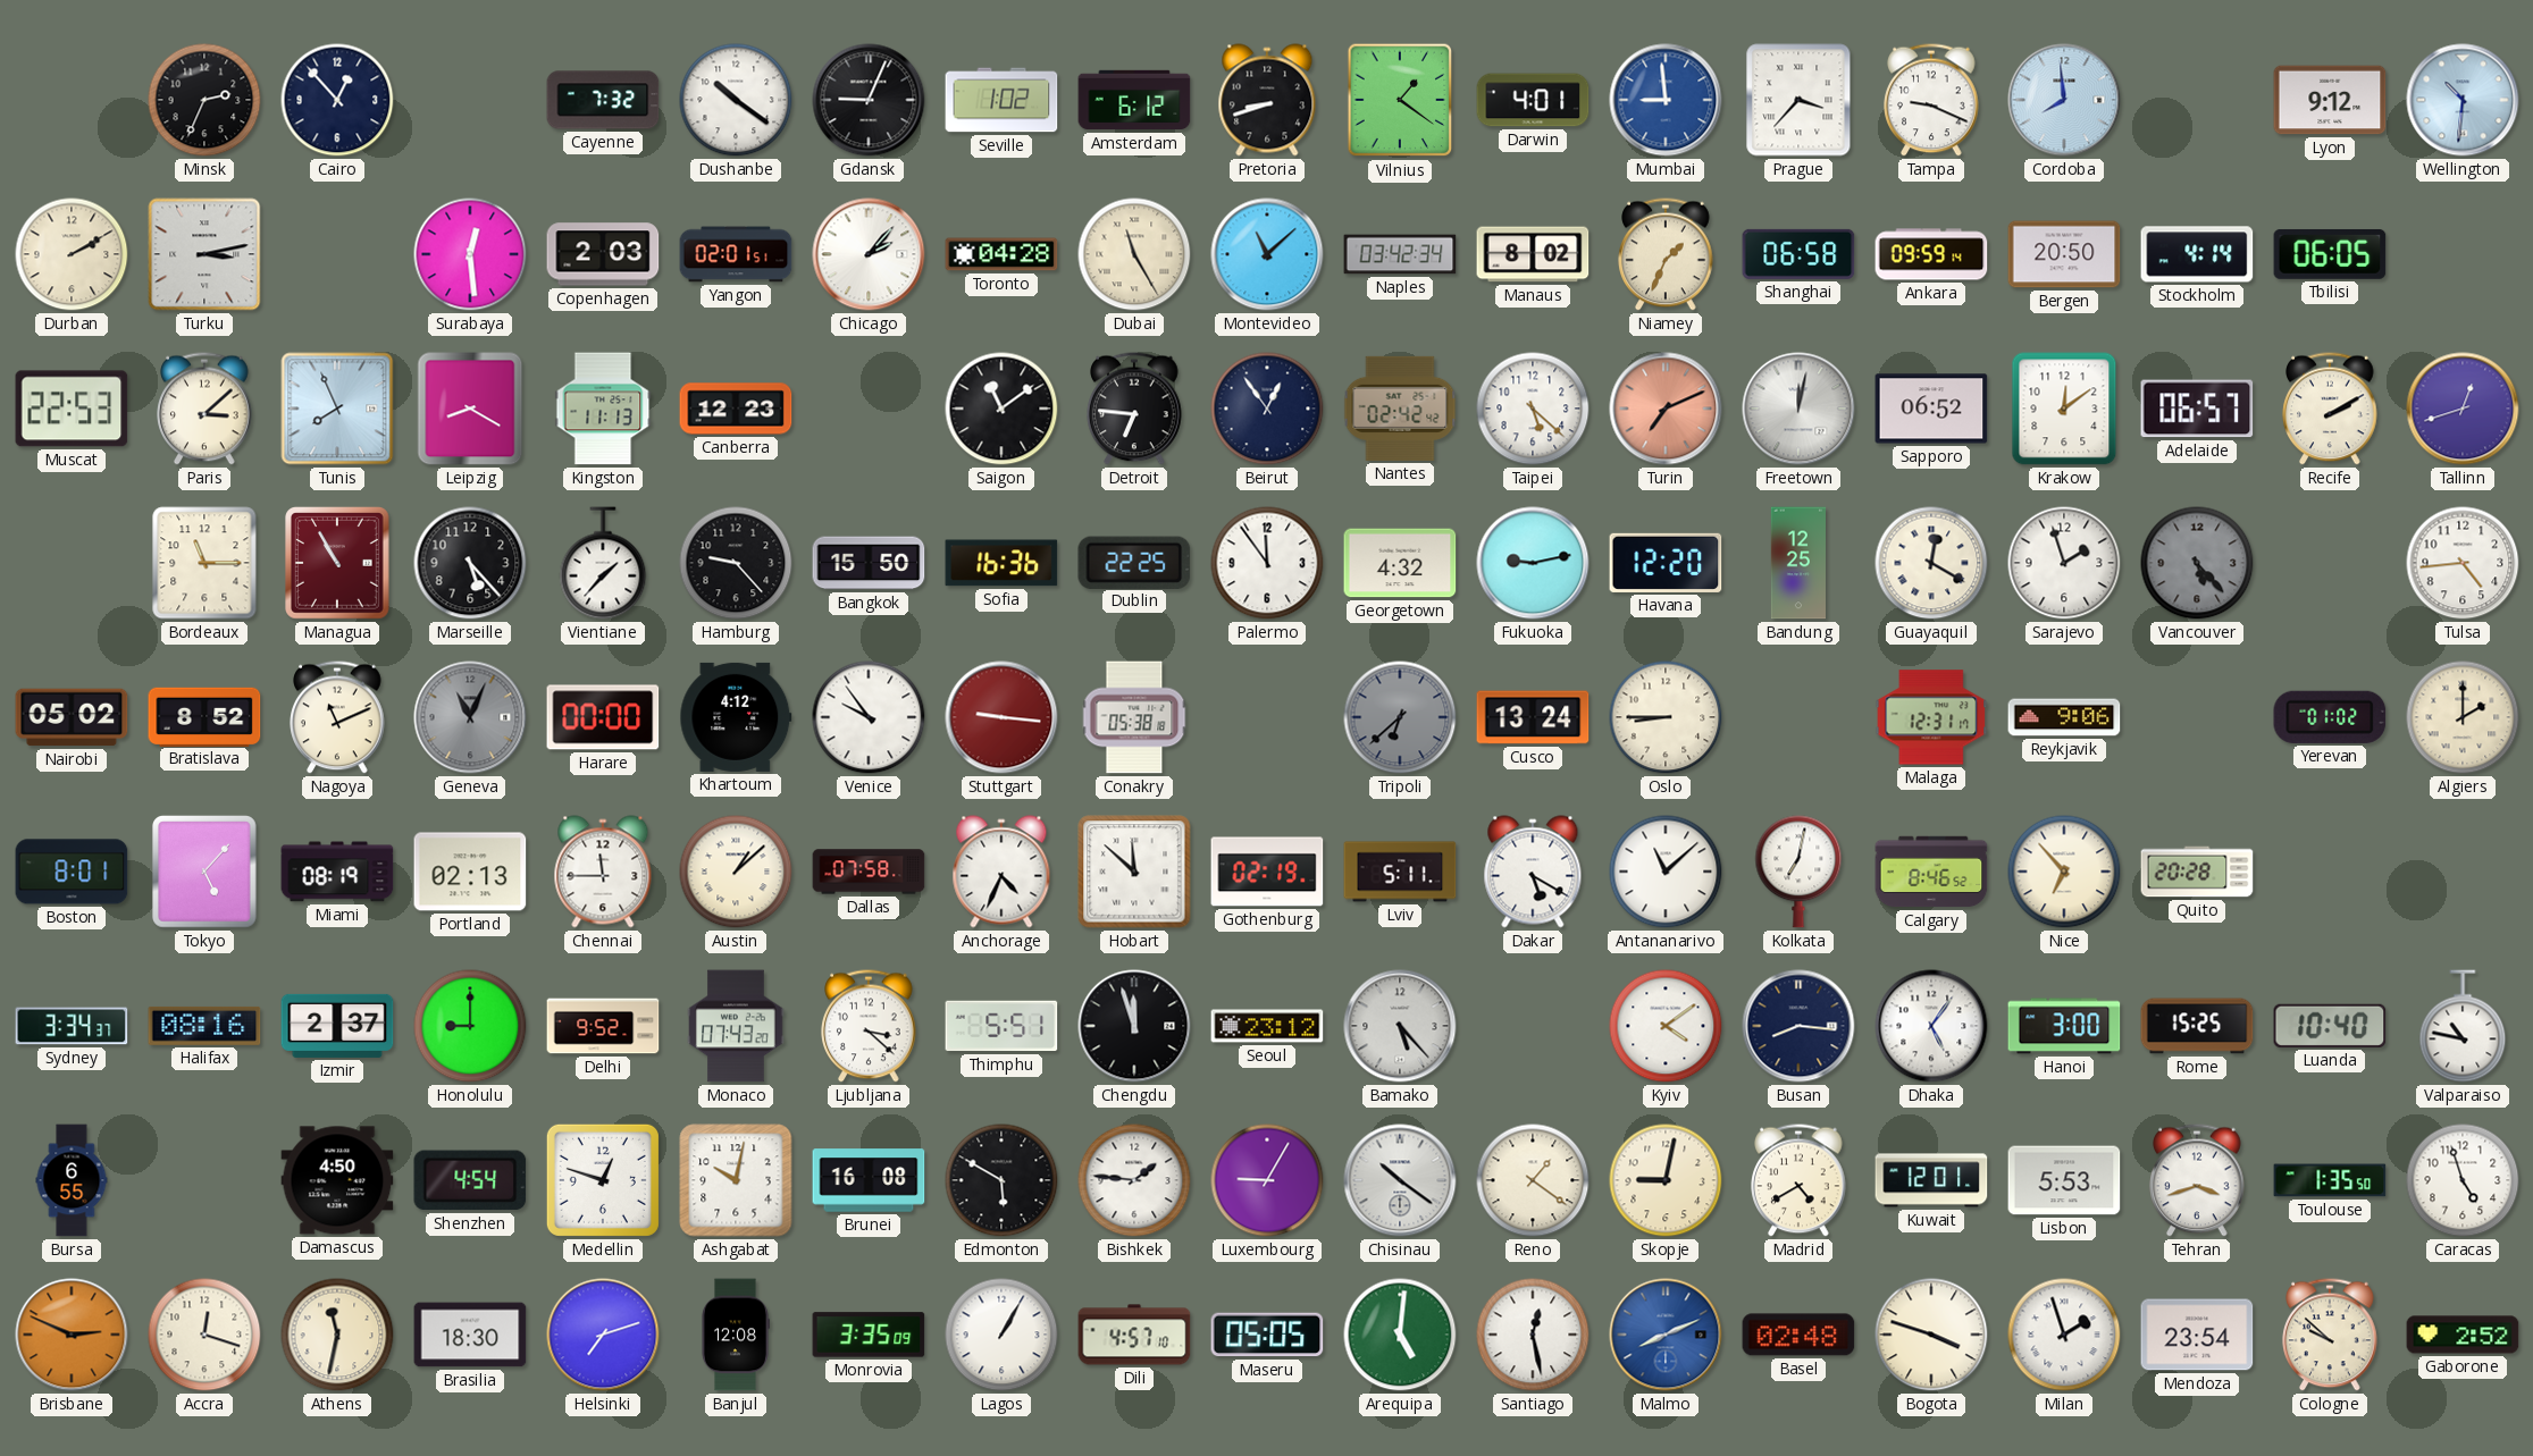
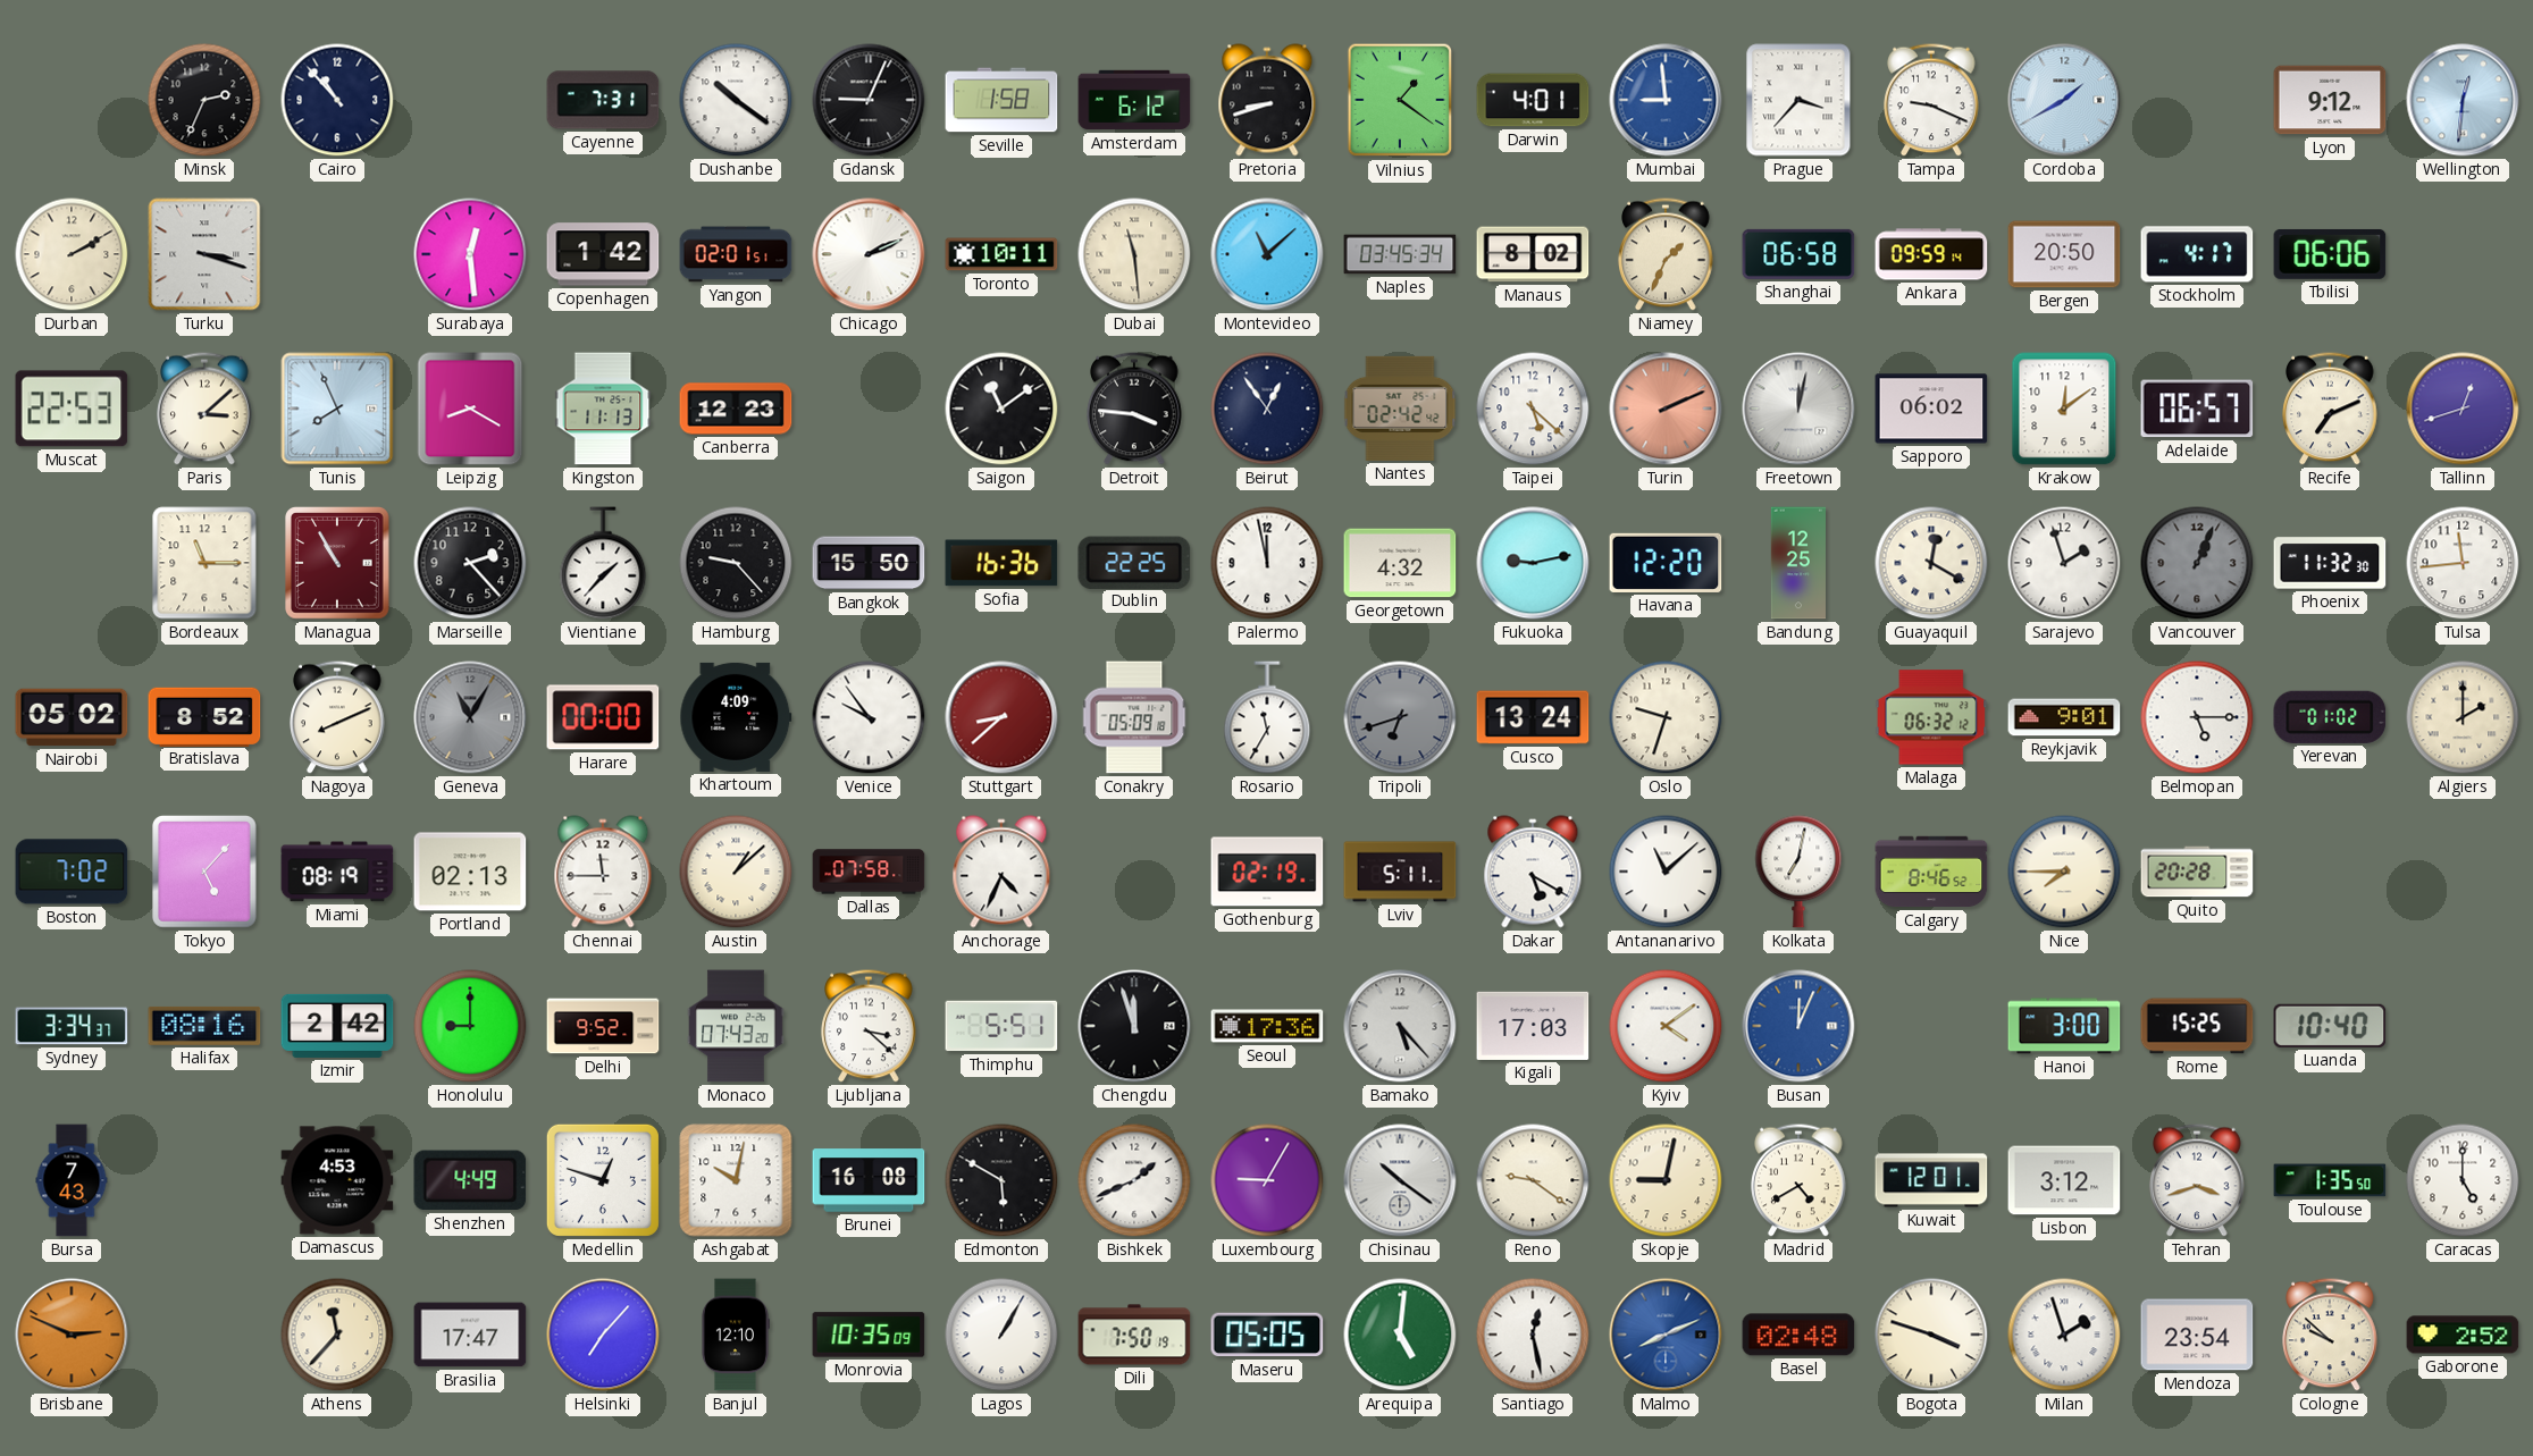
Cairo: 12:53 -> 10:53 (337, 100)
Cayenne: 7:32 -> 7:31 (603, 100)
Seville: 1:02 -> 1:58 (1001, 100)
Cordoba: 7:59 -> 1:40 (2064, 100)
Wellington: 10:31 -> 12:31 (2463, 100)
Turku: 3:13 -> 3:18 (204, 254)
Copenhagen: 2:03 -> 1:42 (603, 254)
Chicago: 2:07 -> 2:11 (869, 254)
Toronto: 04:28 -> 10:11 (1001, 254)
Dubai: 11:25 -> 11:29 (1134, 254)
Naples: 03:42 -> 03:45 (1400, 254)
Stockholm: 4:14 -> 4:17 (2197, 254)
Tbilisi: 06:05 -> 06:06 (2330, 254)
Detroit: 6:46 -> 3:46 (1134, 409)
Turin: 7:11 -> 2:11 (1666, 409)
Sapporo: 06:52 -> 06:02 (1931, 409)
Recife: 2:10 -> 7:11 (2330, 409)
Marseille: 5:23 -> 2:23 (470, 563)
Palermo: 11:54 -> 11:58 (1267, 563)
Vancouver: 5:23 -> 1:04 (2197, 563)
Phoenix: none -> 11:32 (2330, 563)
Tulsa: 4:44 -> 11:44 (2463, 563)
Nagoya: 11:11 -> 8:11 (337, 717)
Geneva: 11:04 -> 11:05 (470, 717)
Khartoum: 4:12 -> 4:09 (736, 717)
Stuttgart: 9:16 -> 8:38 (1001, 717)
Conakry: 05:38 -> 05:09 (1134, 717)
Rosario: none -> 11:35 (1267, 717)
Tripoli: 6:38 -> 6:42 (1400, 717)
Oslo: 8:45 -> 9:33 (1666, 717)
Malaga: 12:31 -> 06:32 (1931, 717)
Reykjavik: 9:06 -> 9:01 (2064, 717)
Belmopan: none -> 5:15 (2197, 717)
Boston: 8:01 -> 7:02 (72, 872)
Hobart: 11:52 -> none (1134, 872)
Nice: 6:53 -> 7:45 (2064, 872)
Izmir: 2:37 -> 2:42 (337, 1026)
Seoul: 23:12 -> 17:36 (1267, 1026)
Kigali: none -> 17:03 (1533, 1026)
Busan: 8:16 -> 12:04 (1798, 1026)
Busan dial: navy -> blue (1798, 1026)
Dhaka: 5:06 -> none (1931, 1026)
Valparaiso: 10:47 -> none (2463, 1026)
Bursa: 6:55 -> 7:43 (72, 1180)
Damascus: 4:50 -> 4:53 (337, 1180)
Shenzhen: 4:54 -> 4:49 (470, 1180)
Bishkek: 1:46 -> 1:41 (1134, 1180)
Reno: 1:21 -> 9:21 (1533, 1180)
Lisbon: 5:53 -> 3:12 (2064, 1180)
Caracas: 4:57 -> 5:00 (2463, 1180)
Accra: 12:18 -> none (204, 1335)
Athens: 11:32 -> 11:37 (337, 1335)
Brasilia: 18:30 -> 17:47 (470, 1335)
Helsinki: 7:12 -> 7:07 (603, 1335)
Banjul: 12:08 -> 12:10 (736, 1335)
Monrovia: 3:35 -> 10:35 (869, 1335)
Dili: 4:57 -> 7:50 (1134, 1335)
